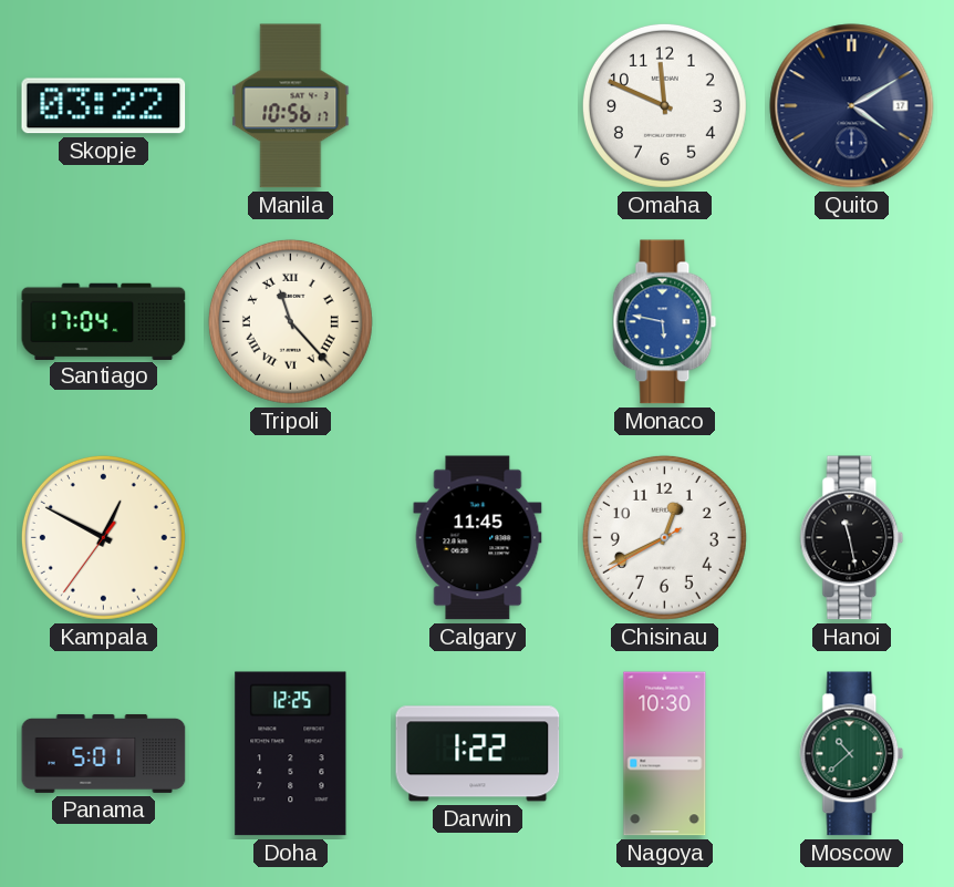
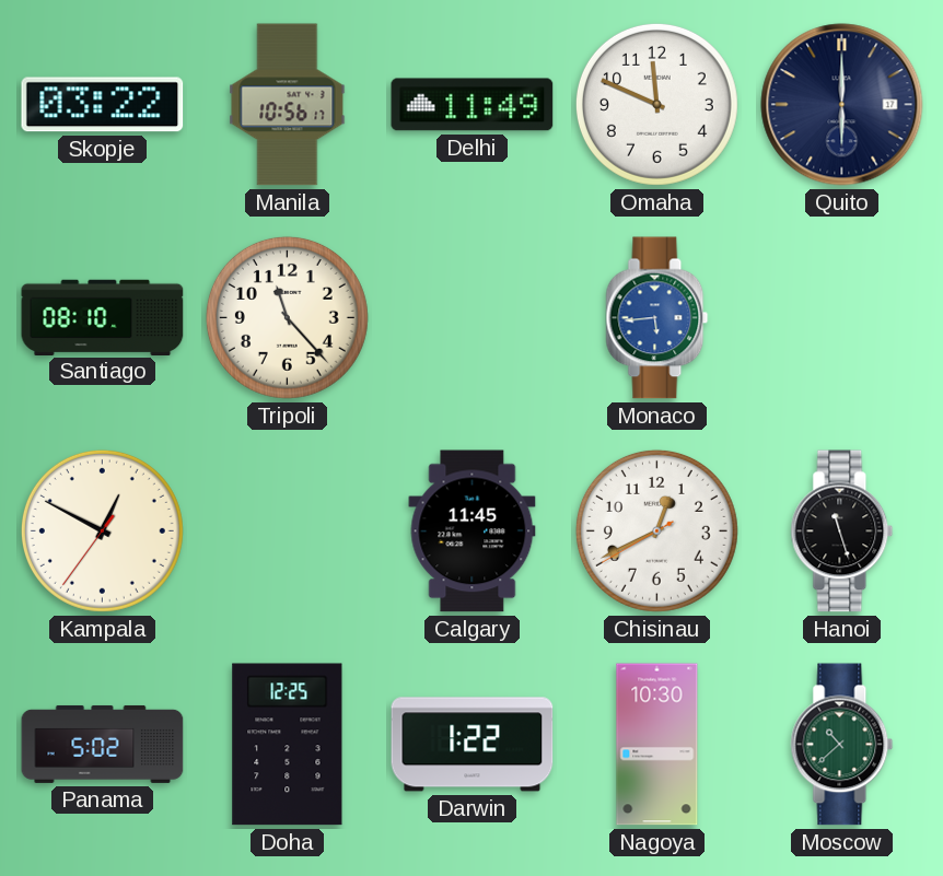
Delhi: none -> 11:49 (473, 105)
Quito: 4:10 -> 6:00 (842, 105)
Santiago: 17:04 -> 08:10 (103, 317)
Tripoli numerals: Roman -> Arabic (287, 317)
Monaco: 5:47 -> 5:44 (657, 318)
Hanoi: 11:28 -> 11:27 (842, 532)
Panama: 5:01 -> 5:02 (103, 744)
